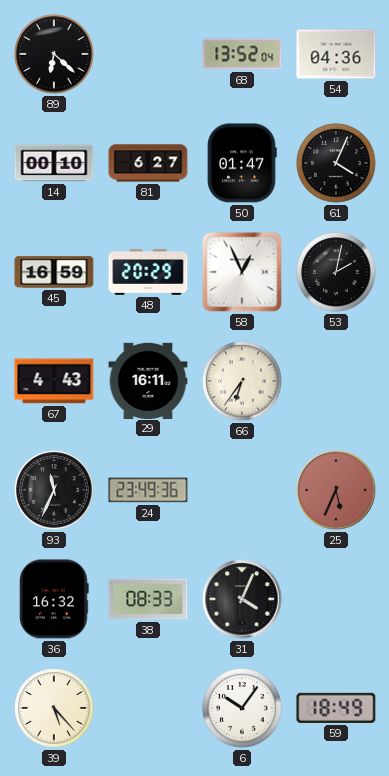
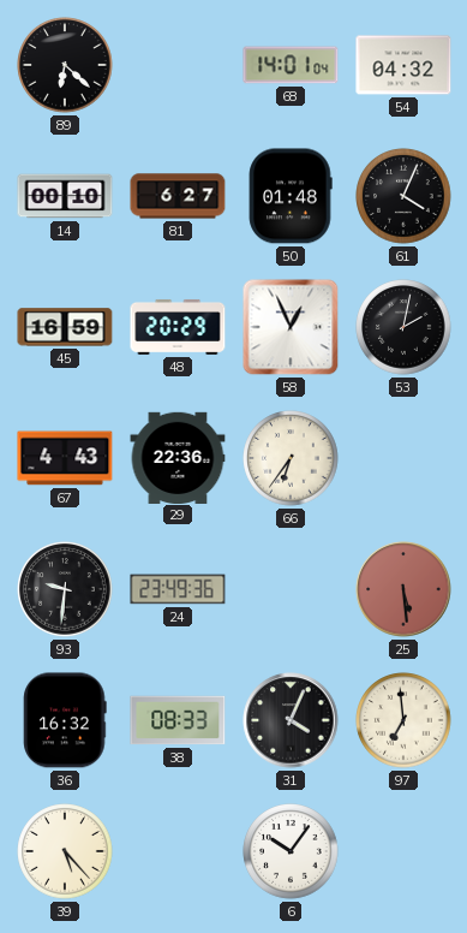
68: 13:52 -> 14:01 (291, 65)
54: 04:36 -> 04:32 (403, 65)
50: 01:47 -> 01:48 (291, 196)
29: 16:11 -> 22:36 (178, 457)
93: 11:34 -> 9:31 (65, 589)
25: 5:34 -> 5:29 (403, 589)
97: none -> 6:59 (403, 720)
59: 18:49 -> none (336, 708)
